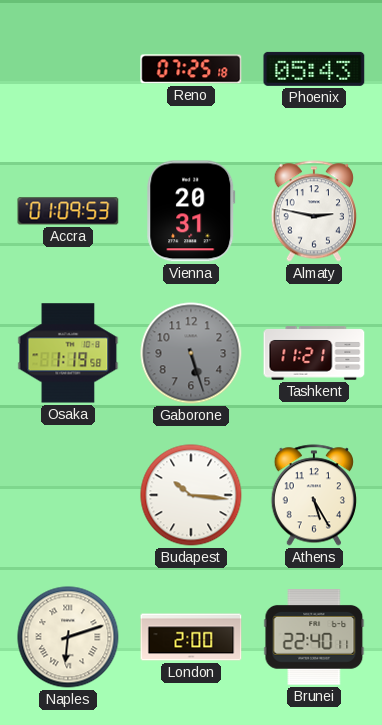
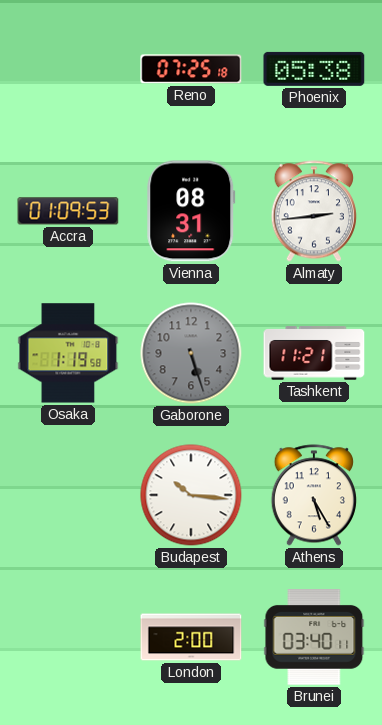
Phoenix: 05:43 -> 05:38 (314, 69)
Vienna: 20:31 -> 08:31 (191, 211)
Almaty: 2:47 -> 2:44 (314, 211)
Naples: 6:12 -> none (68, 637)
Brunei: 22:40 -> 03:40 (314, 637)
